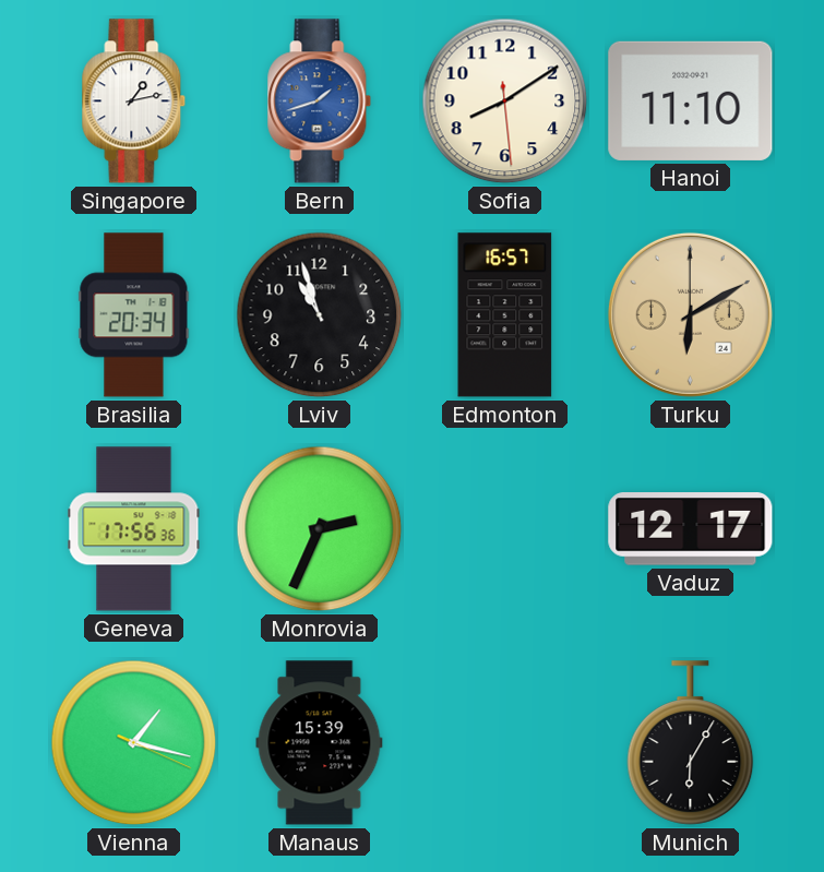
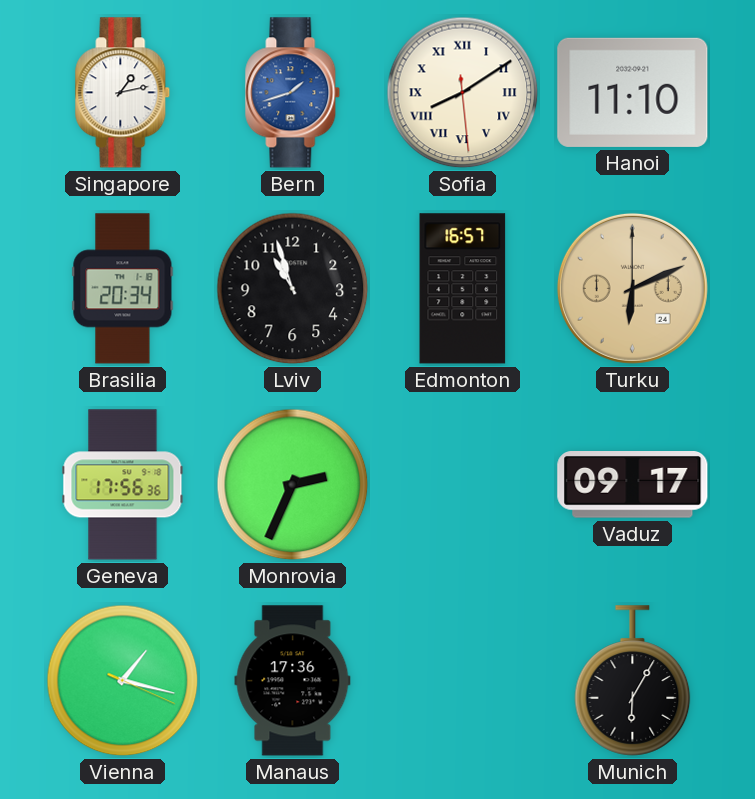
Sofia numerals: Arabic -> Roman (463, 93)
Turku: 6:10 -> 6:11 (632, 288)
Vaduz: 12:17 -> 09:17 (633, 485)
Manaus: 15:39 -> 17:36 (293, 681)
